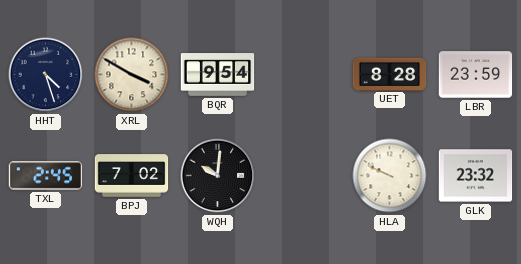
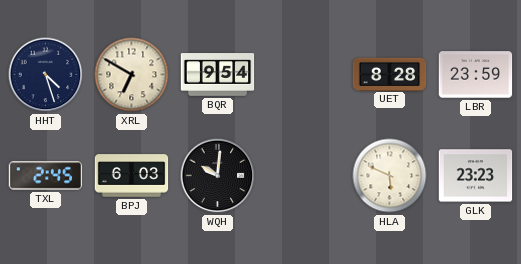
XRL: 3:50 -> 6:50 (132, 75)
BPJ: 7:02 -> 6:03 (132, 176)
HLA: 9:49 -> 5:49 (390, 176)
GLK: 23:32 -> 23:23 (476, 176)
